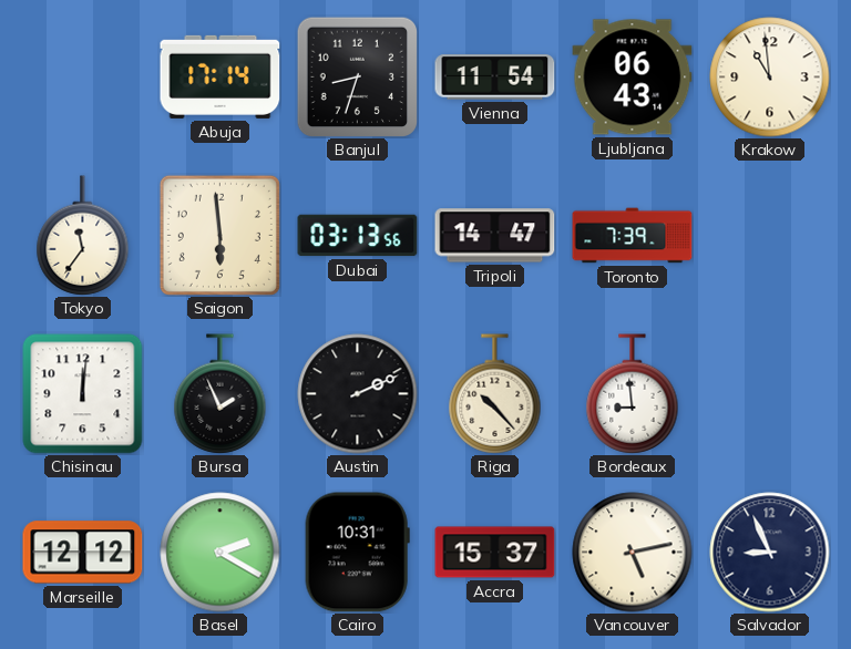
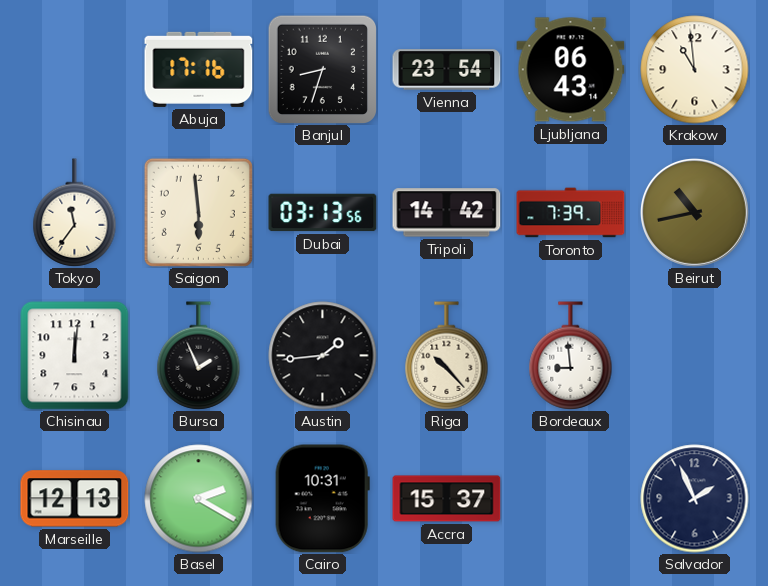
Abuja: 17:14 -> 17:16 (199, 69)
Vienna: 11:54 -> 23:54 (447, 70)
Tripoli: 14:47 -> 14:42 (447, 213)
Beirut: none -> 10:43 (694, 212)
Austin: 2:11 -> 1:44 (323, 356)
Marseille: 12:12 -> 12:13 (75, 499)
Vancouver: 5:13 -> none (633, 553)
Salvador: 8:56 -> 1:56 (695, 499)
